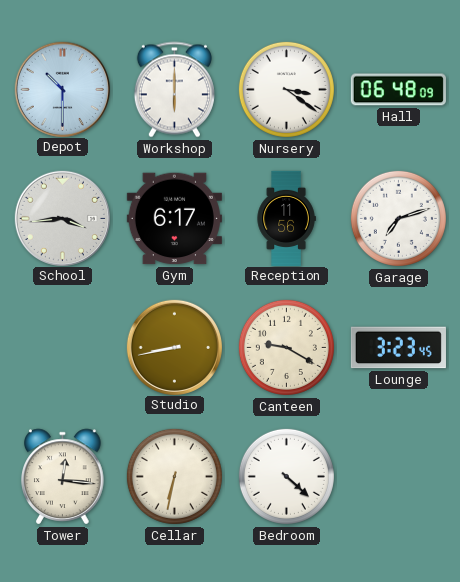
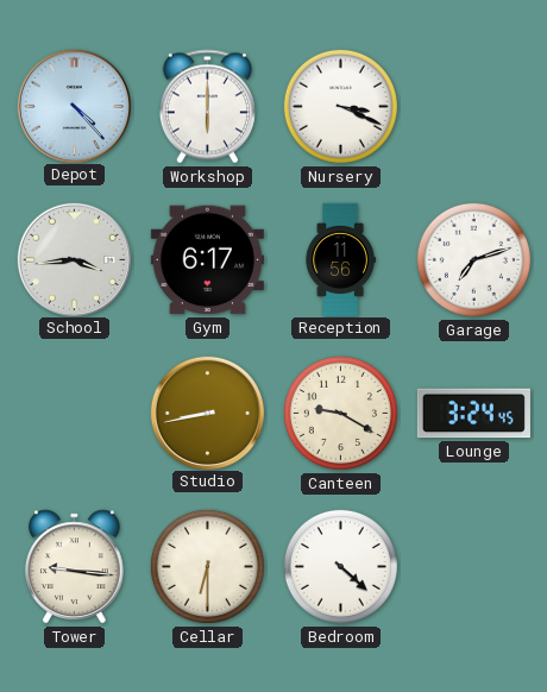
Depot: 10:30 -> 4:23 (74, 106)
Nursery: 3:21 -> 3:19 (340, 106)
Hall: 06:48 -> none (398, 90)
Lounge: 3:23 -> 3:24 (473, 414)
Tower: 12:16 -> 9:16 (75, 567)
Cellar: 6:32 -> 6:30 (207, 566)
